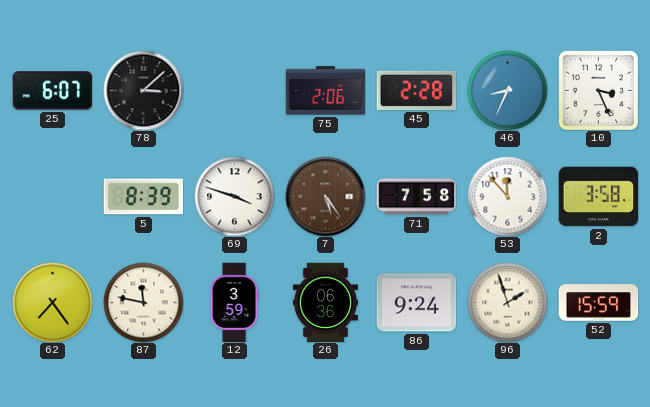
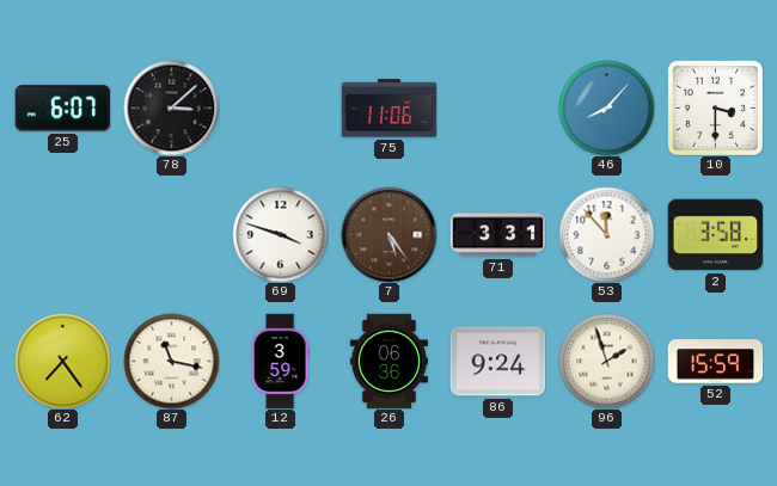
75: 2:06 -> 11:06 (389, 109)
45: 2:28 -> none (416, 90)
46: 8:34 -> 8:07 (606, 107)
10: 3:26 -> 3:30 (715, 107)
5: 8:39 -> none (143, 197)
71: 7:58 -> 3:31 (497, 235)
87: 11:47 -> 11:17 (171, 361)
